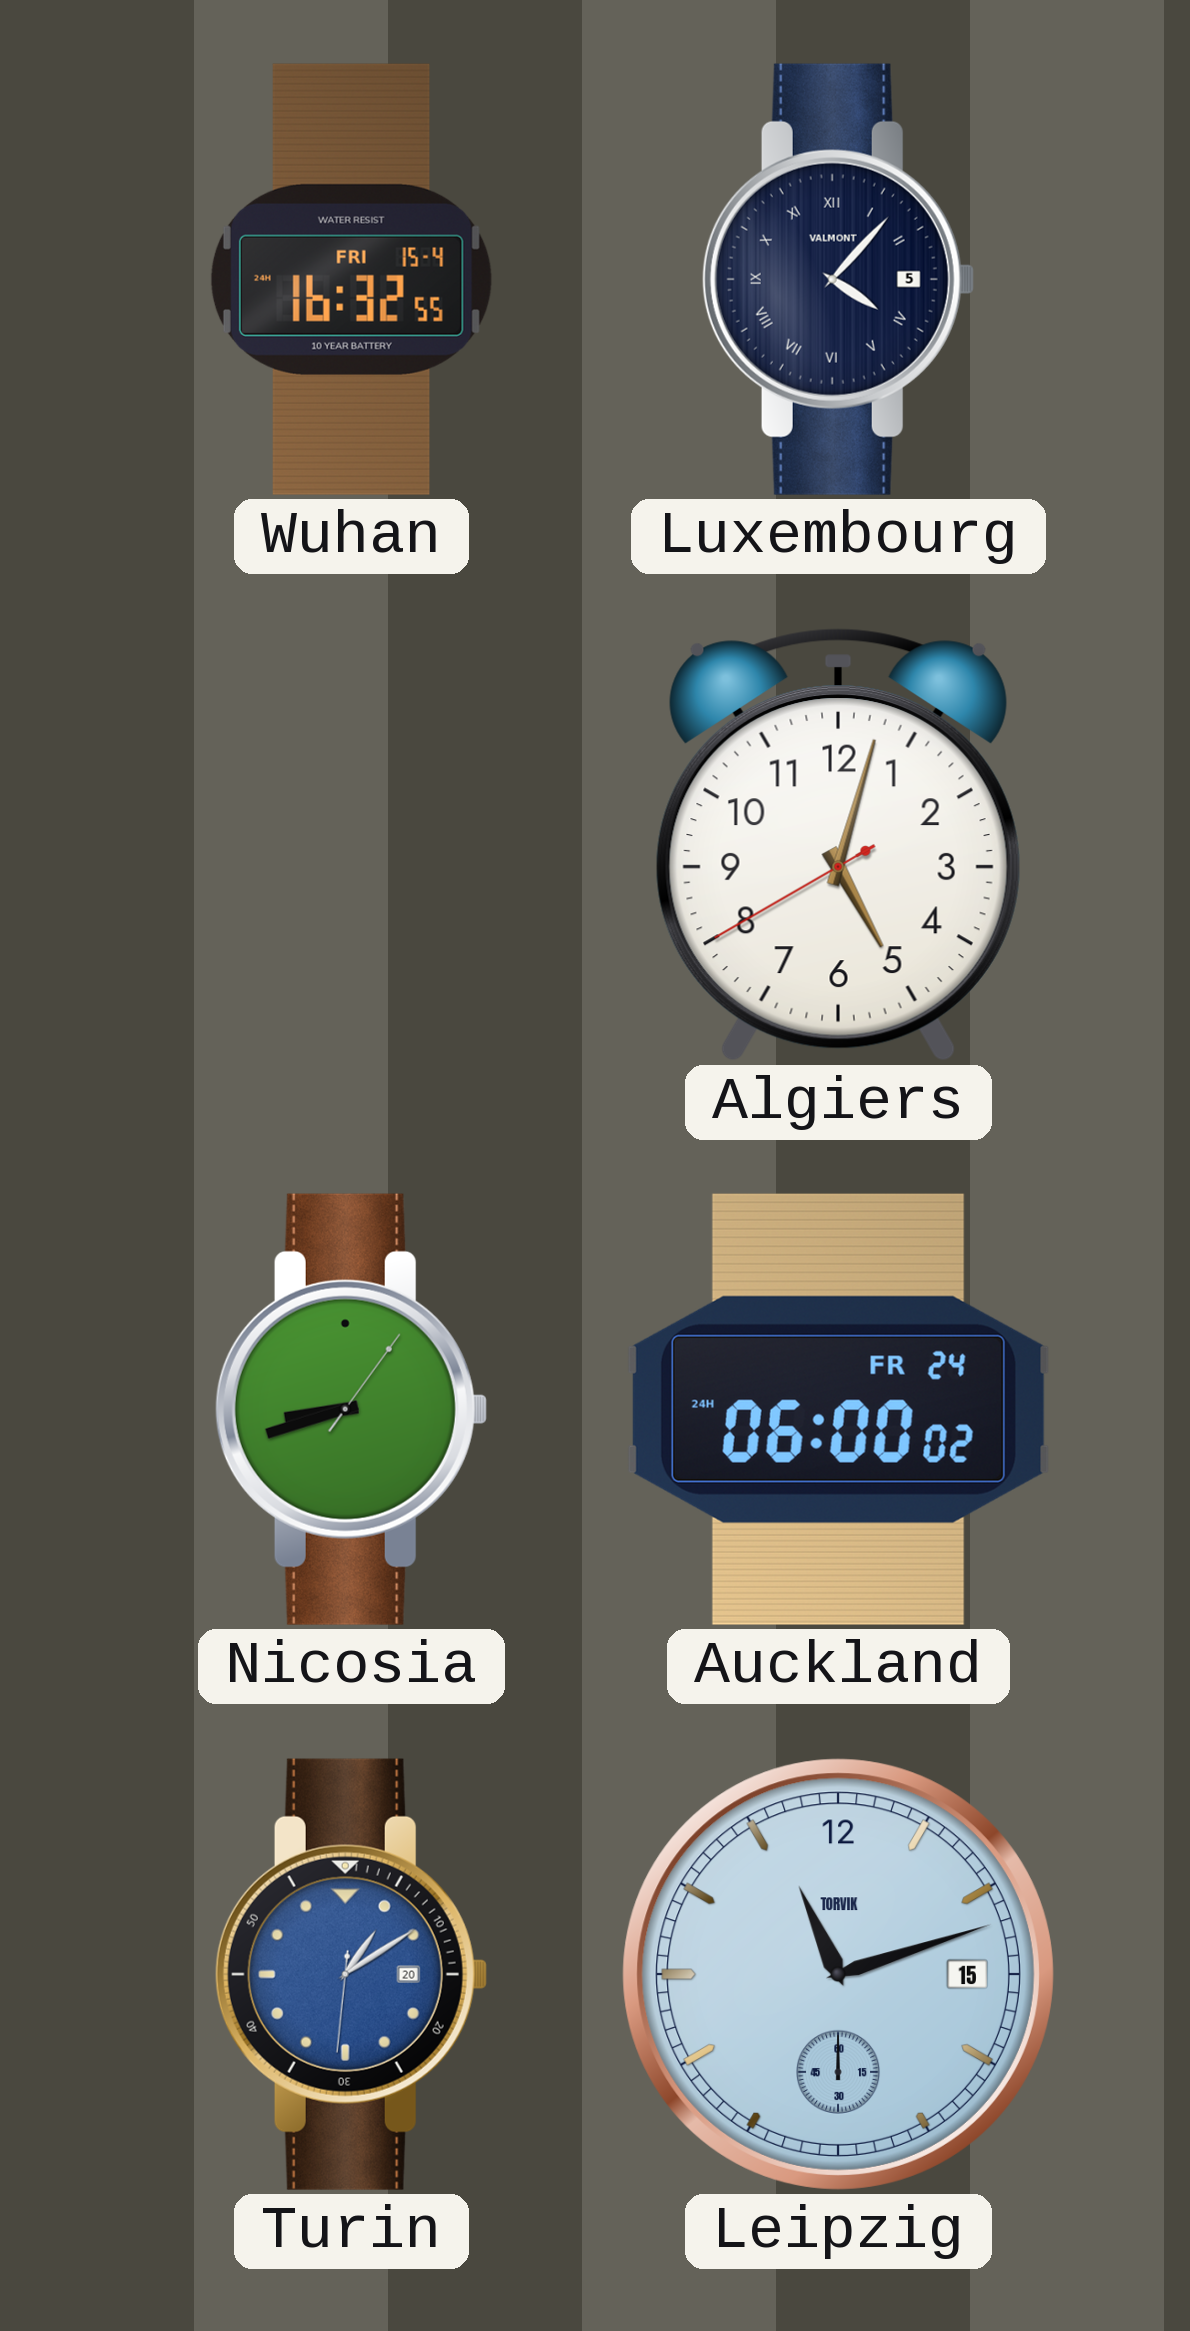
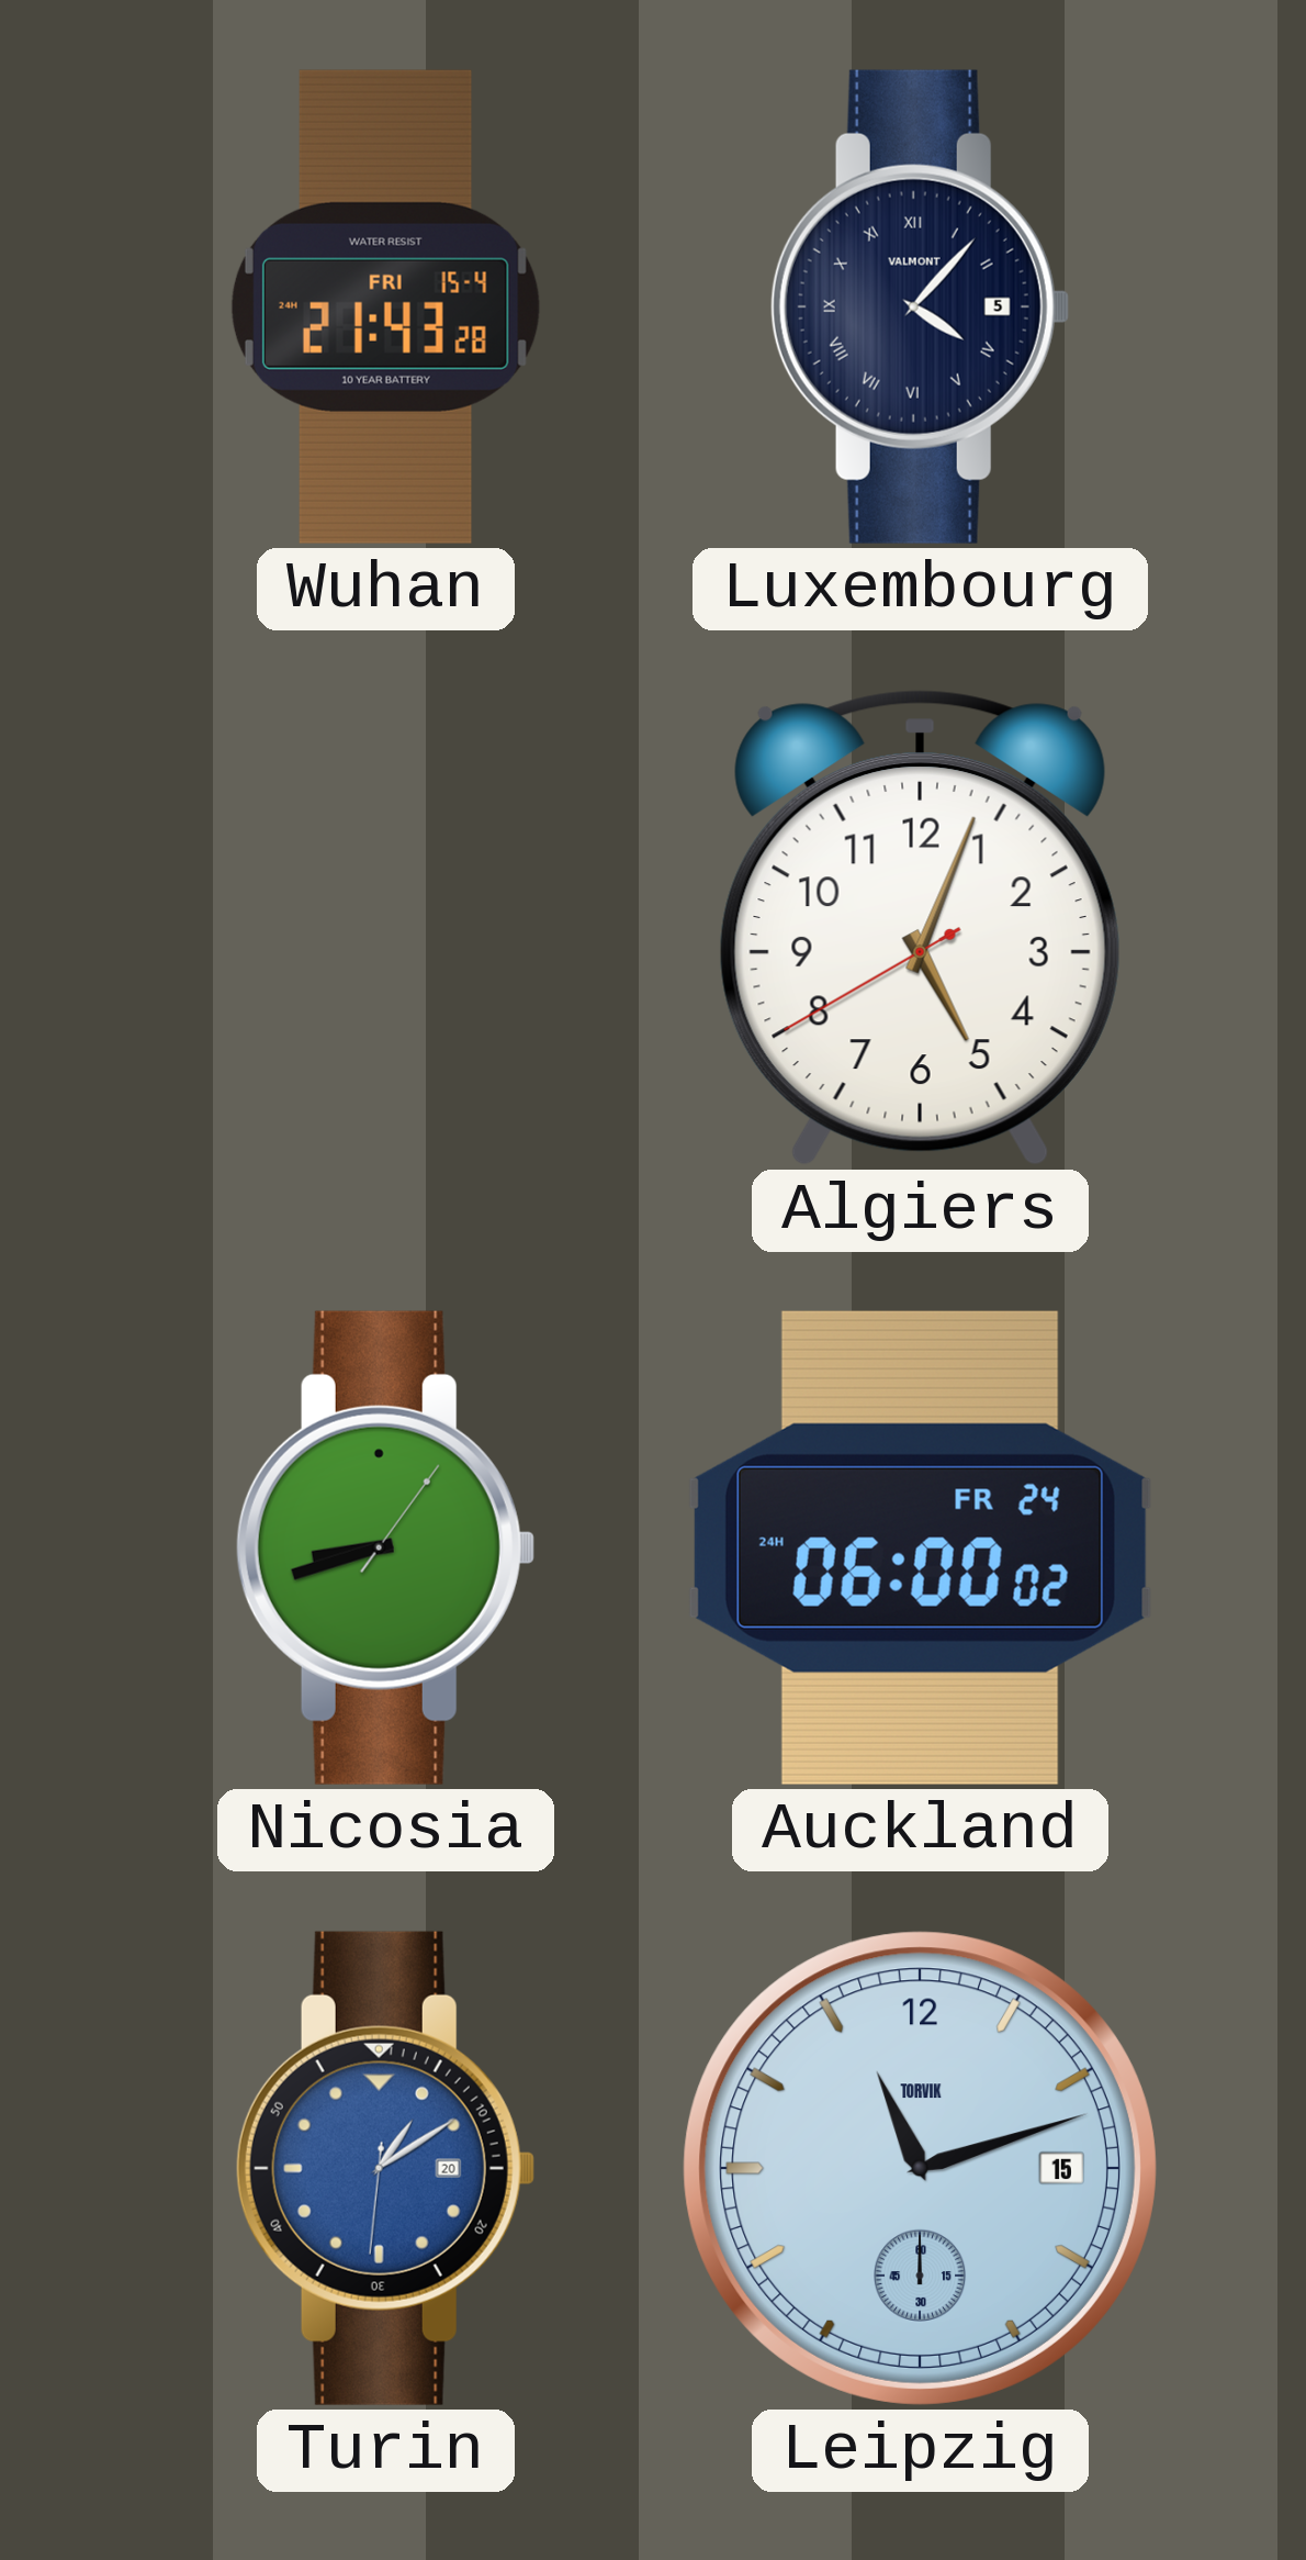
Wuhan: 16:32 -> 21:43 (385, 306)
Algiers: 5:02 -> 5:03 (920, 928)
